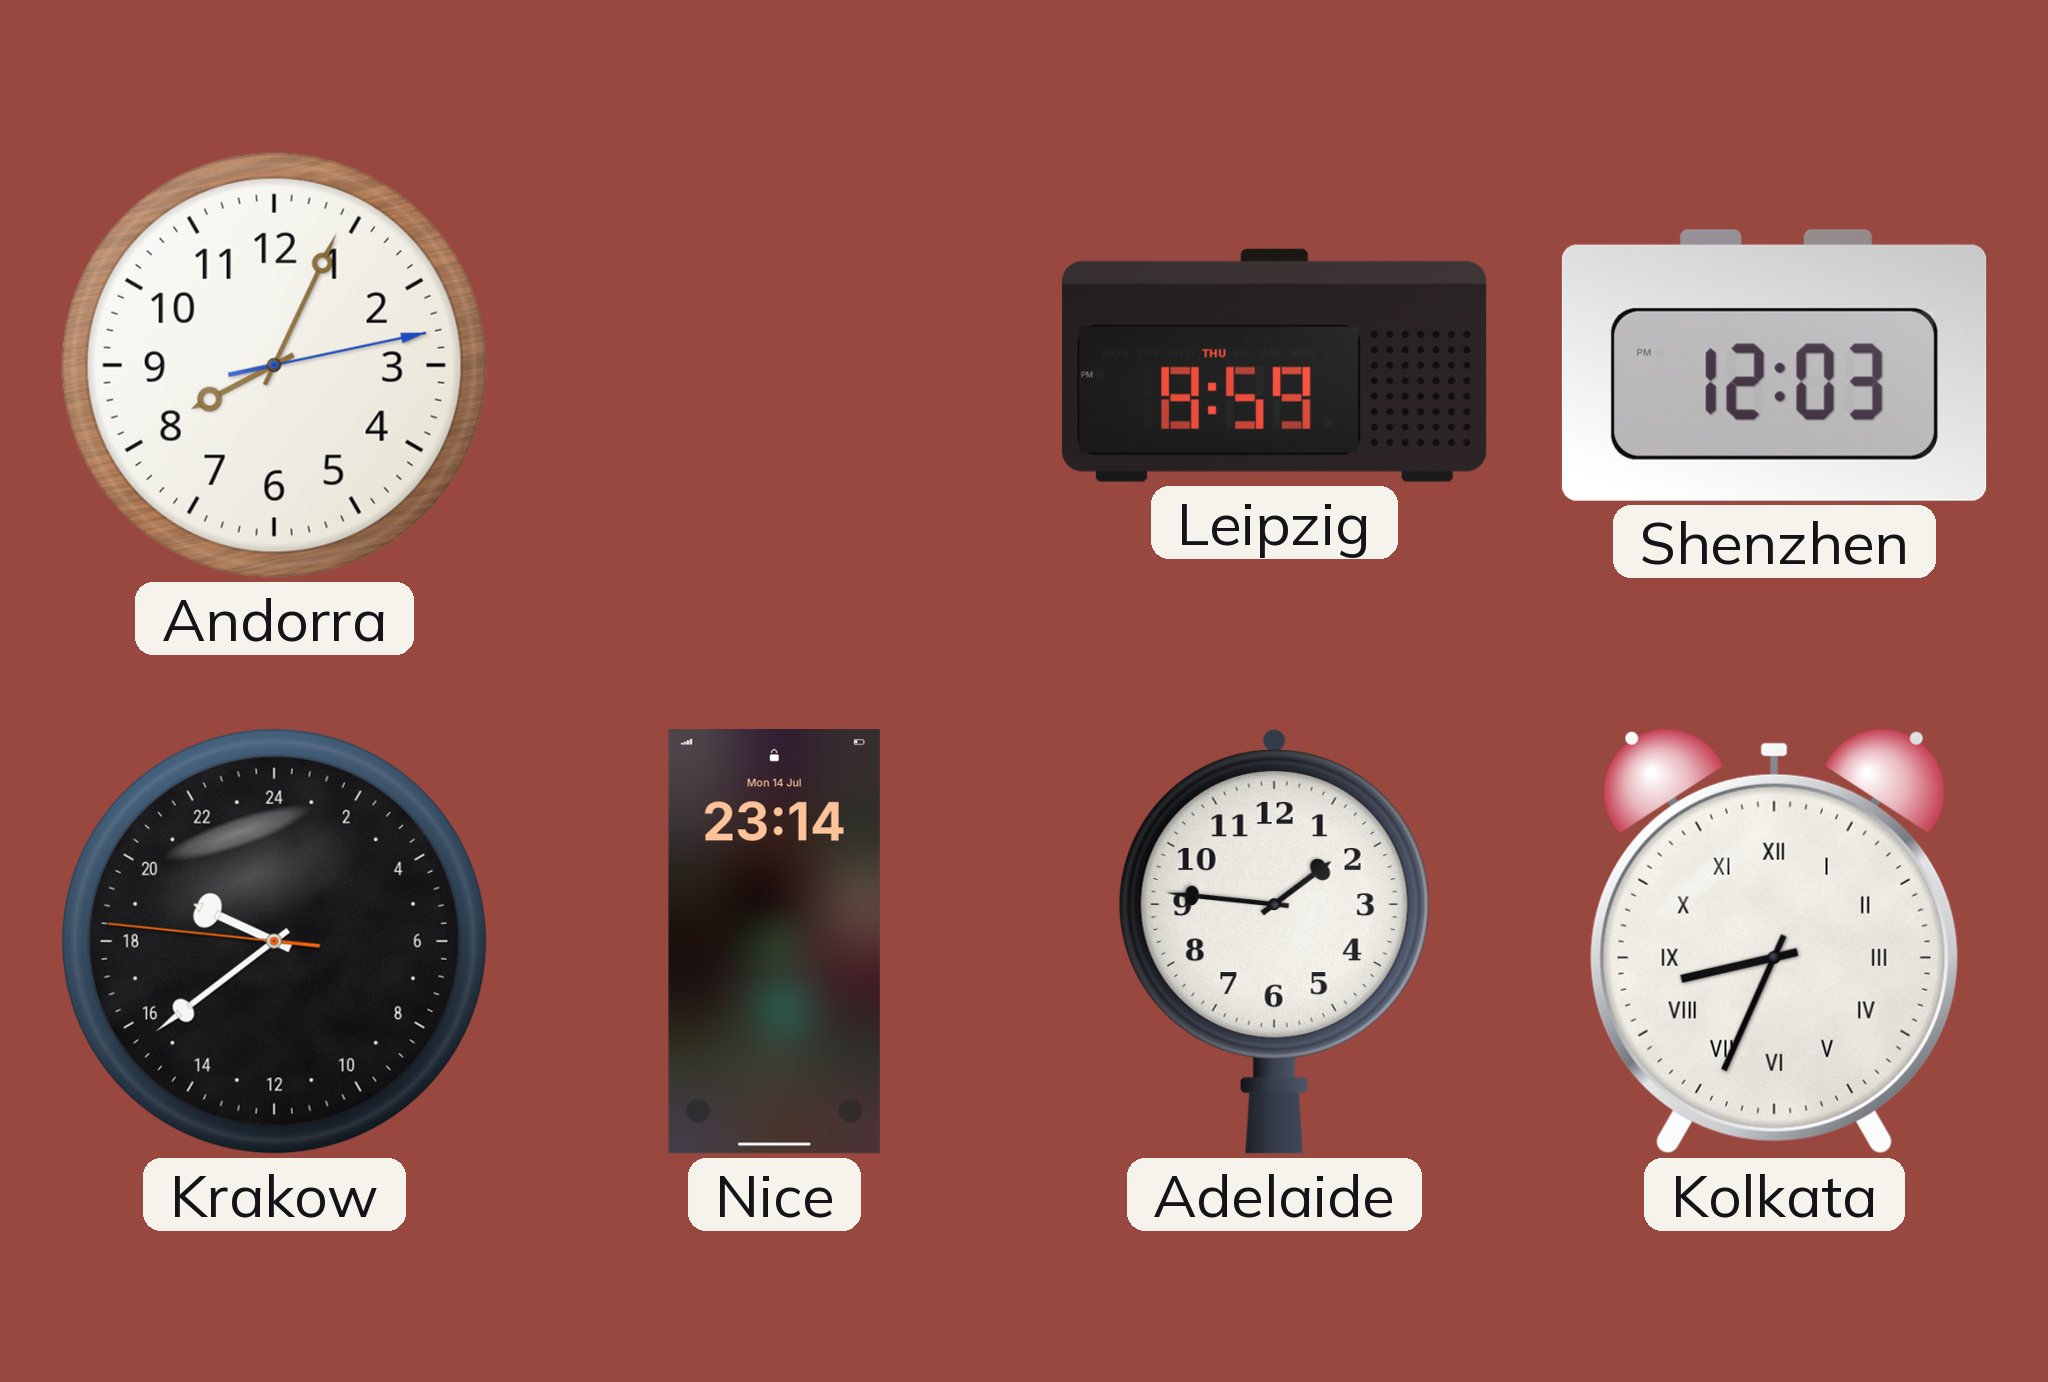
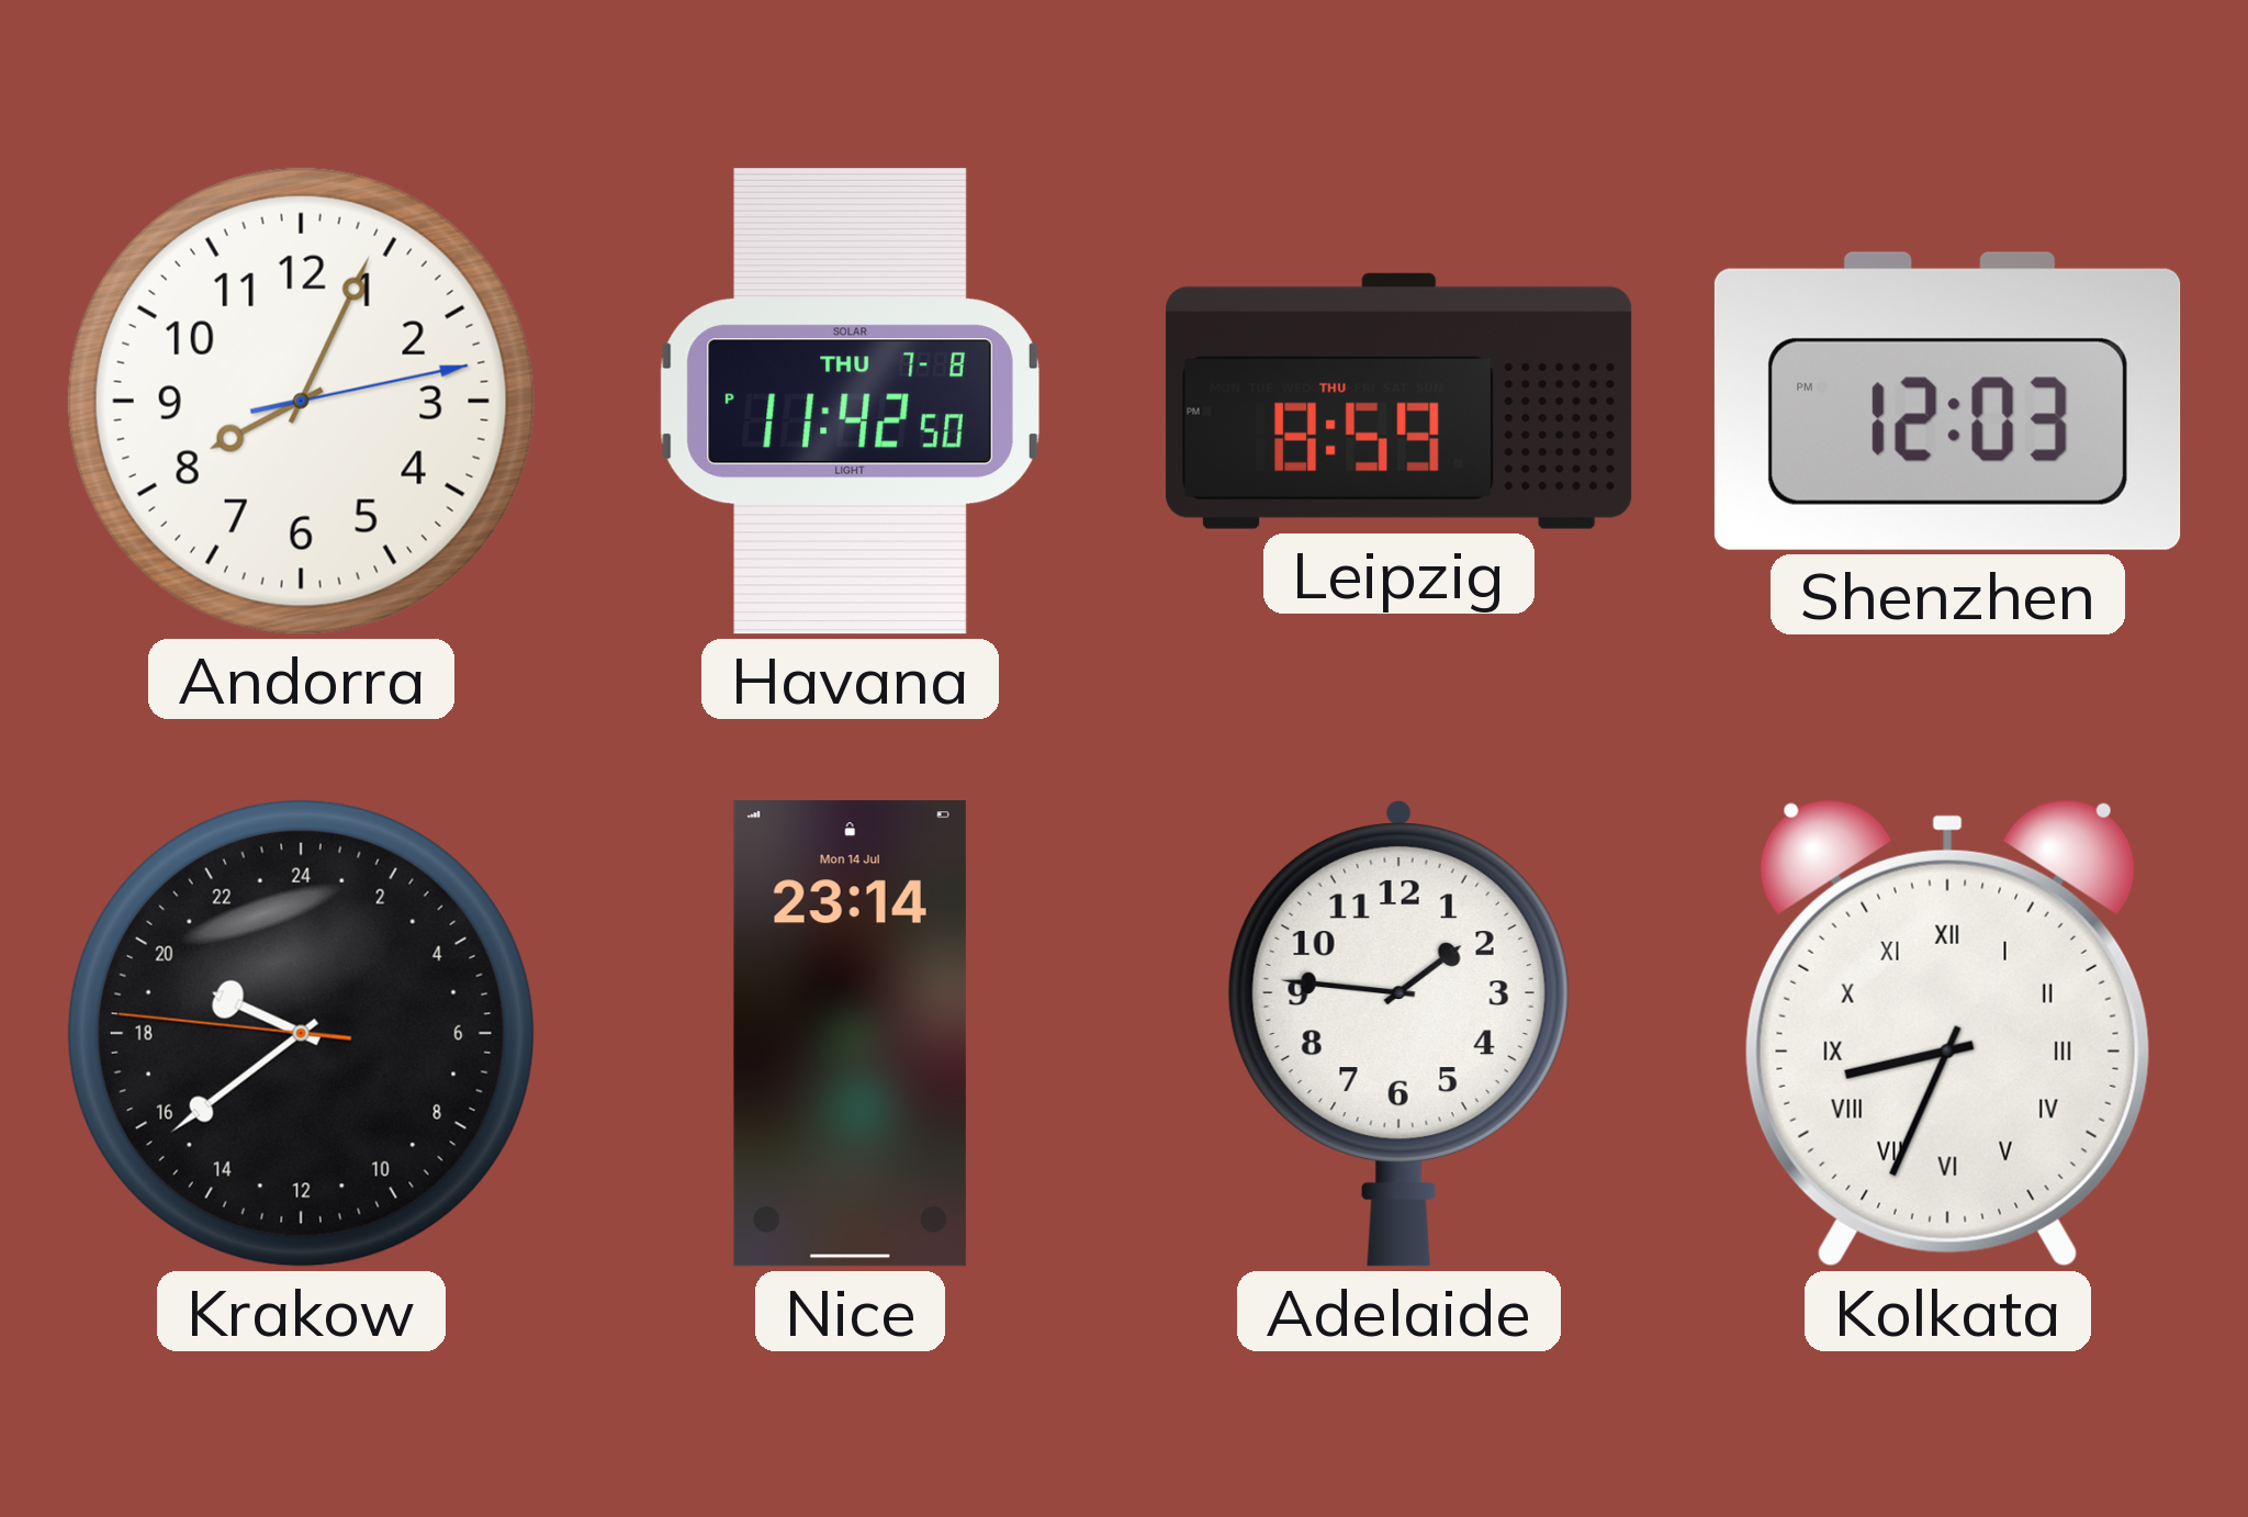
Havana: none -> 11:42 (850, 401)
